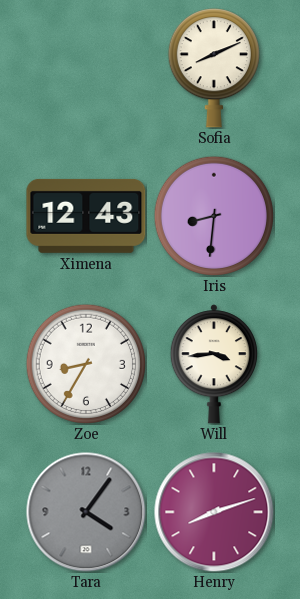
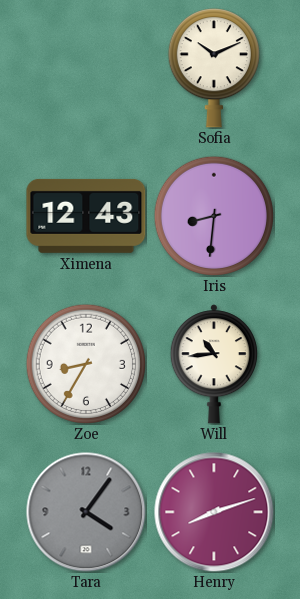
Sofia: 8:11 -> 10:11 (214, 68)
Will: 3:44 -> 10:44 (214, 364)
